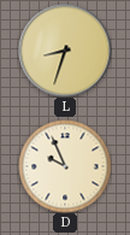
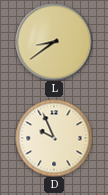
L: 8:33 -> 8:39 (54, 42)
